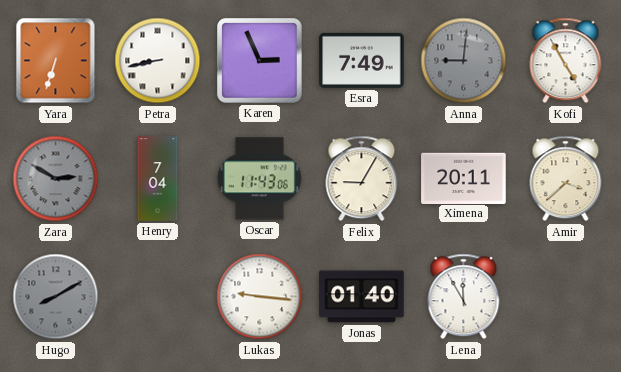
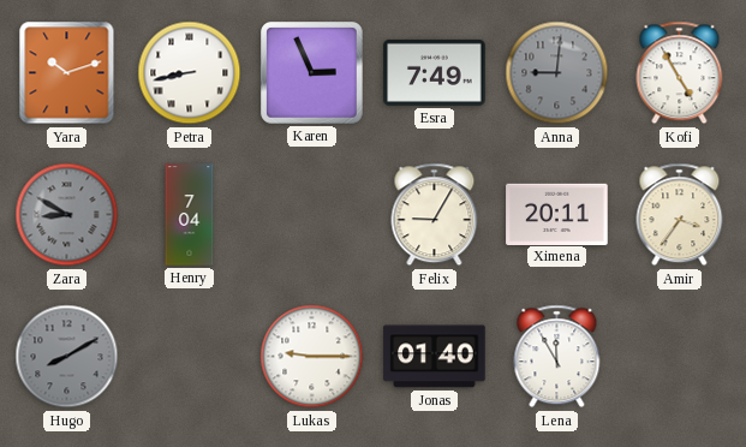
Yara: 6:33 -> 10:12 (67, 73)
Zara: 2:50 -> 8:50 (67, 215)
Oscar: 11:43 -> none (259, 179)
Amir: 3:38 -> 3:36 (680, 215)
Lukas: 9:16 -> 9:15 (312, 357)
